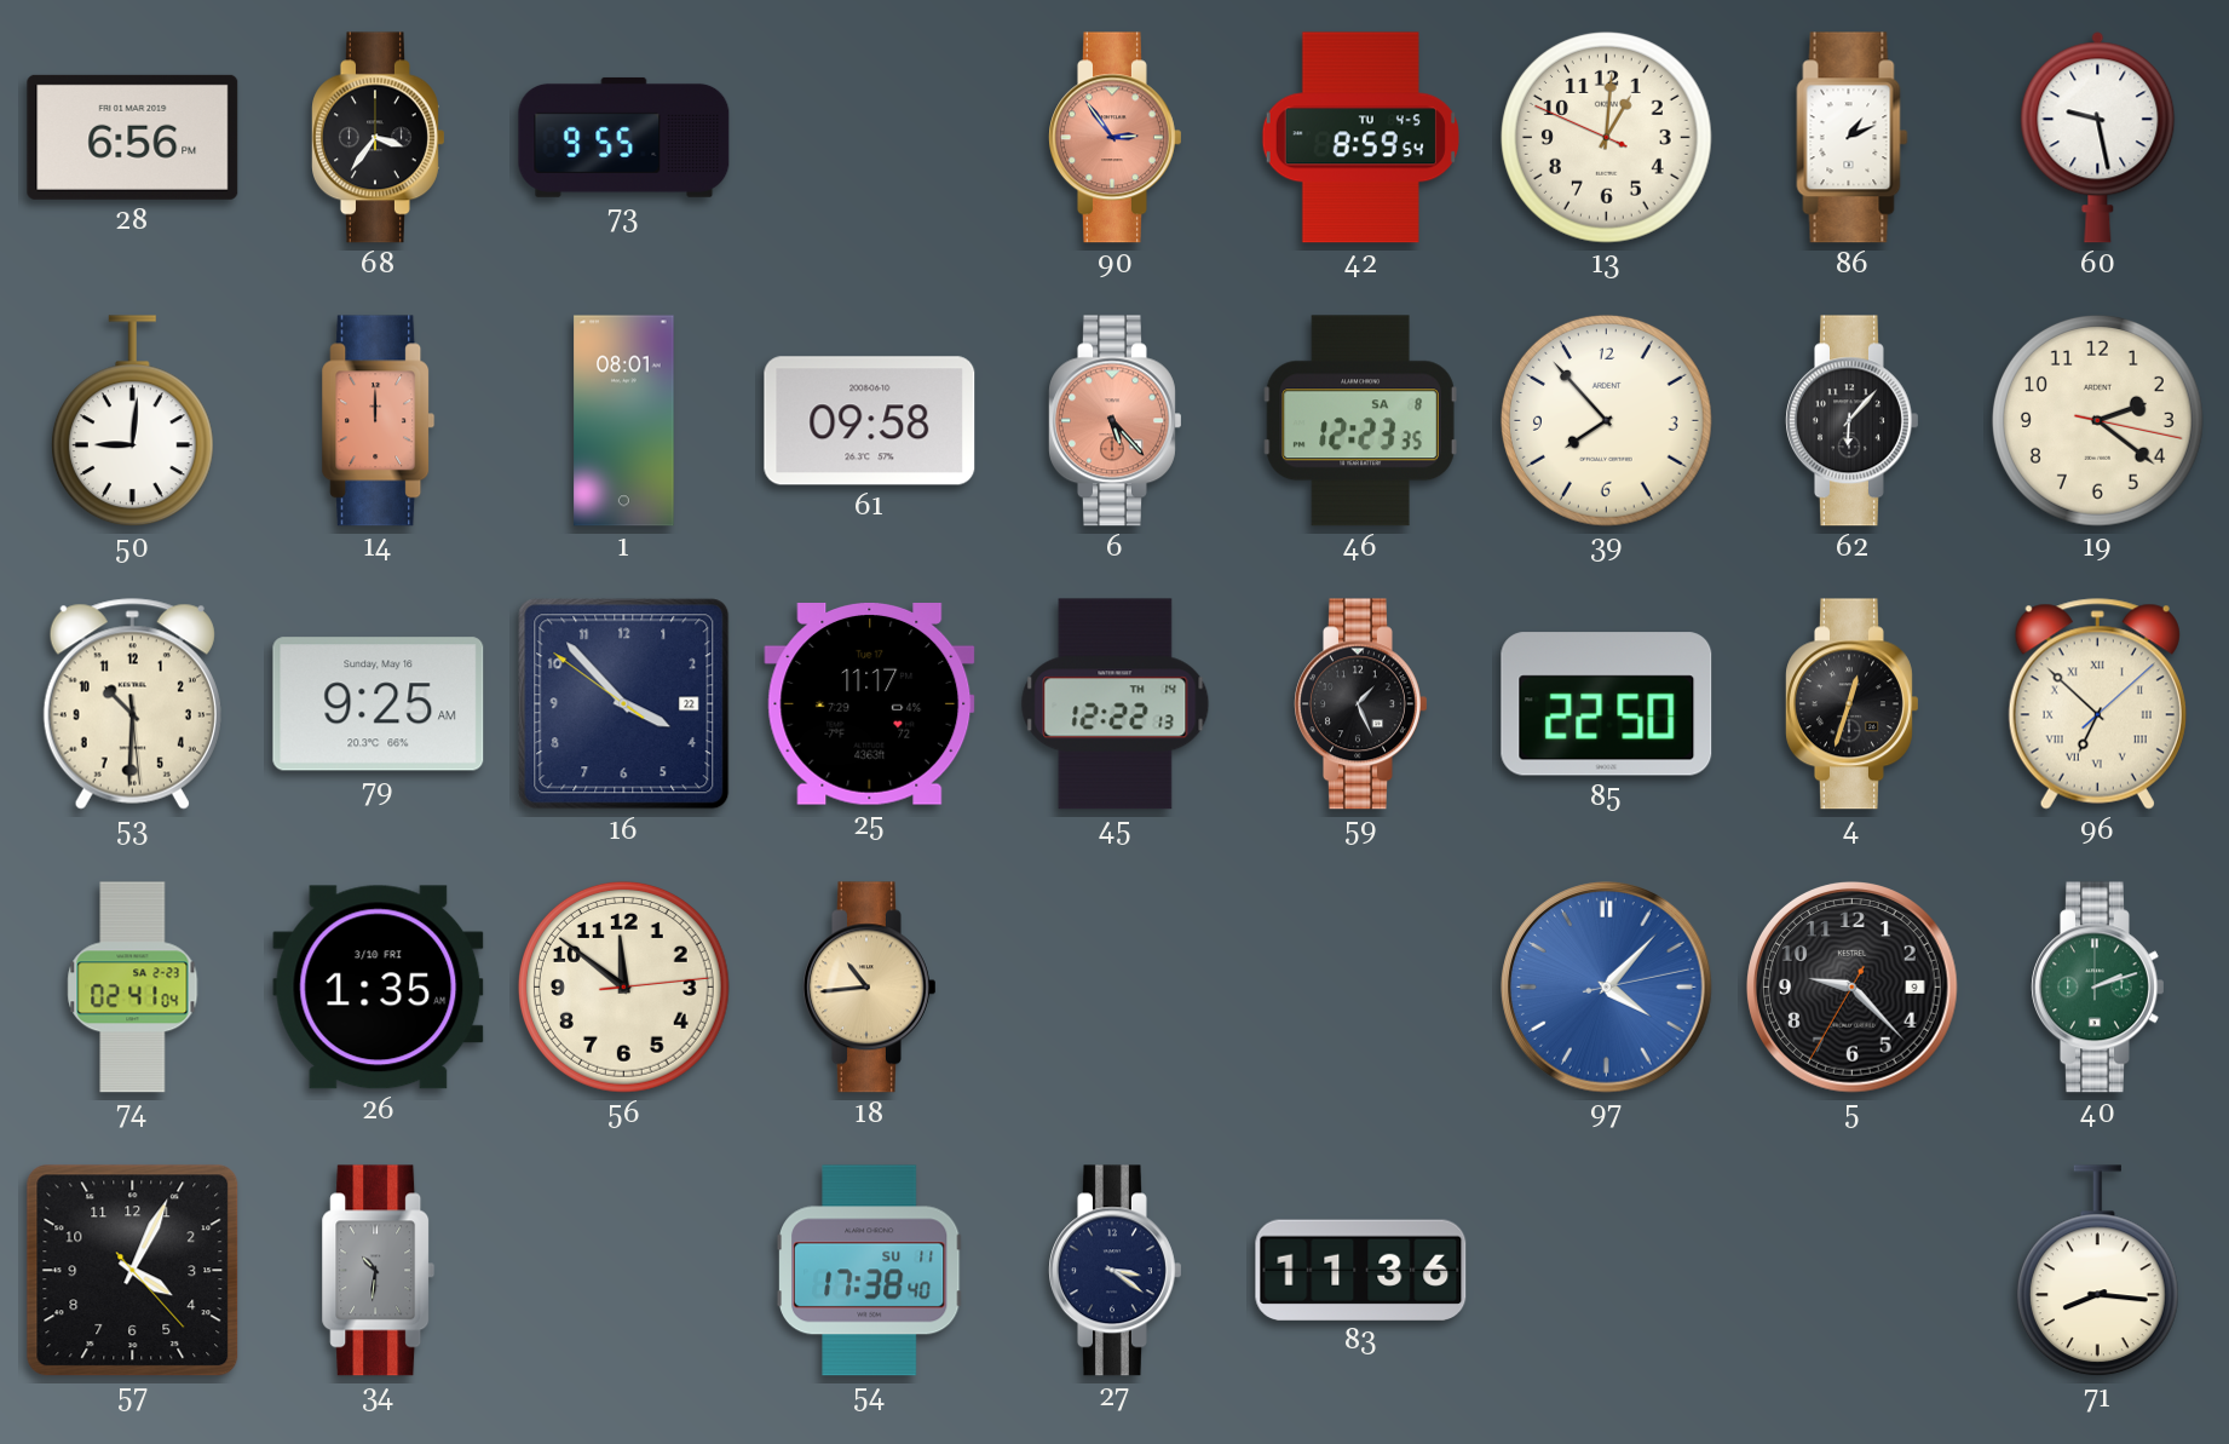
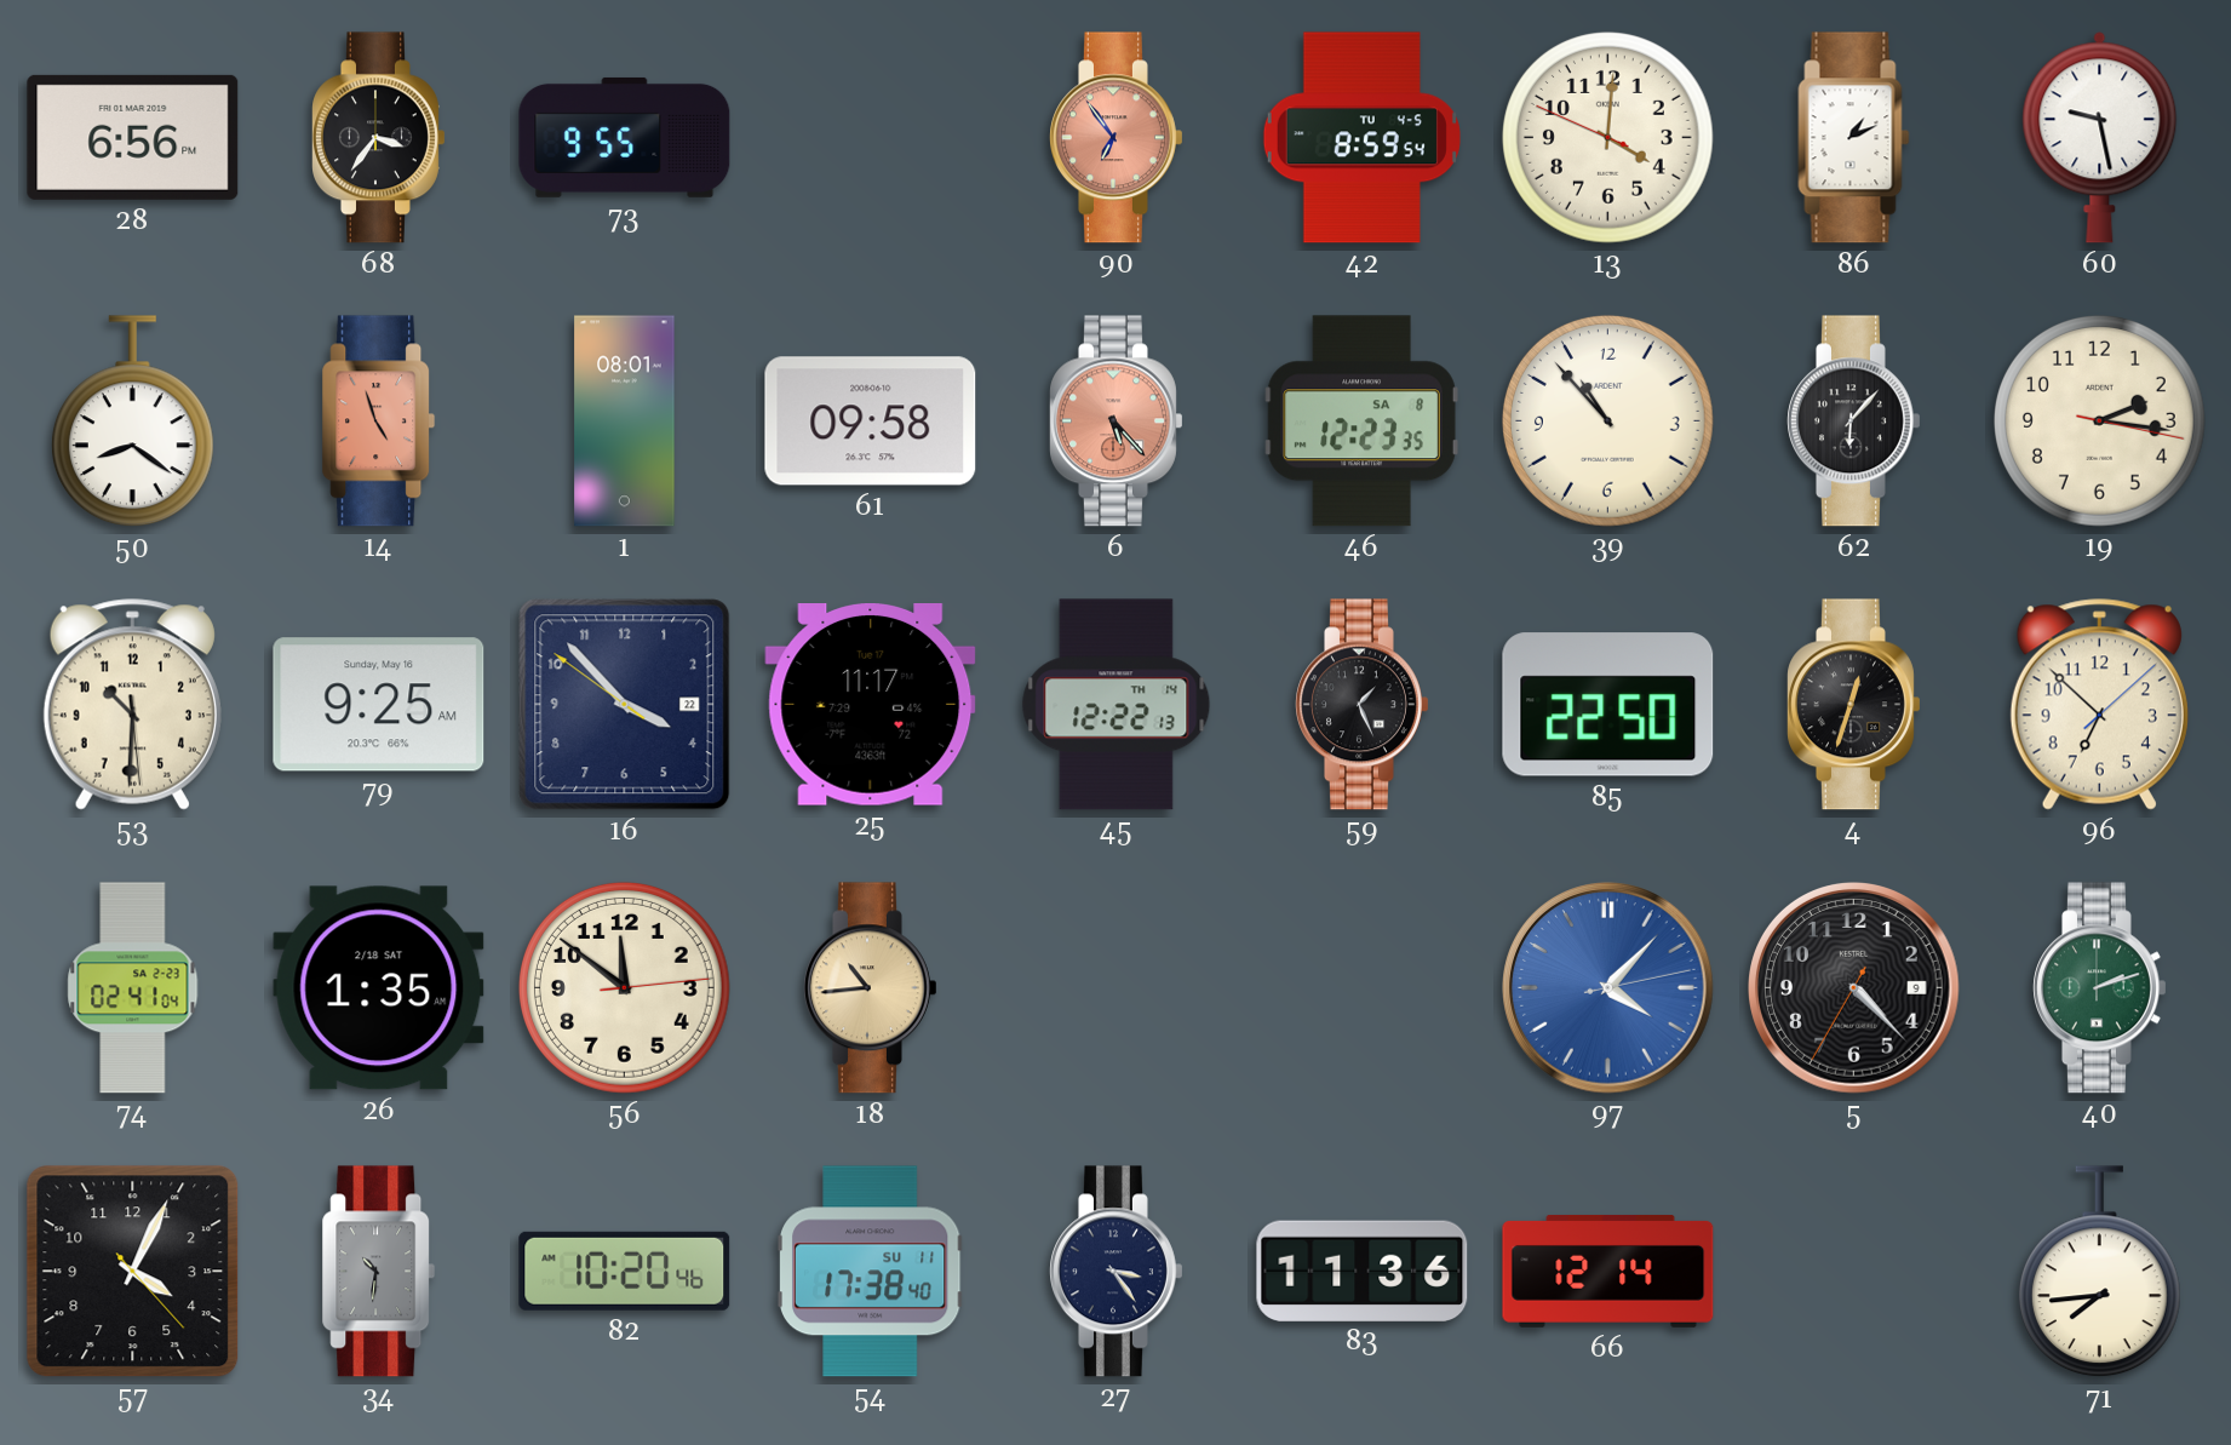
90: 2:54 -> 6:54 (1117, 138)
13: 1:00 -> 4:00 (1607, 137)
50: 9:01 -> 8:21 (132, 422)
14: 12:00 -> 4:57 (379, 422)
39: 7:53 -> 10:53 (1607, 420)
19: 2:21 -> 2:16 (2099, 420)
96 numerals: Roman -> Arabic (2099, 705)
26 date: 3/10 FRI -> 2/18 SAT (379, 988)
5: 9:22 -> 4:22 (1854, 988)
82: none -> 10:20 (625, 1271)
27: 3:21 -> 3:24 (1117, 1272)
66: none -> 12:14 (1608, 1272)
71: 8:16 -> 7:44 (2099, 1272)
